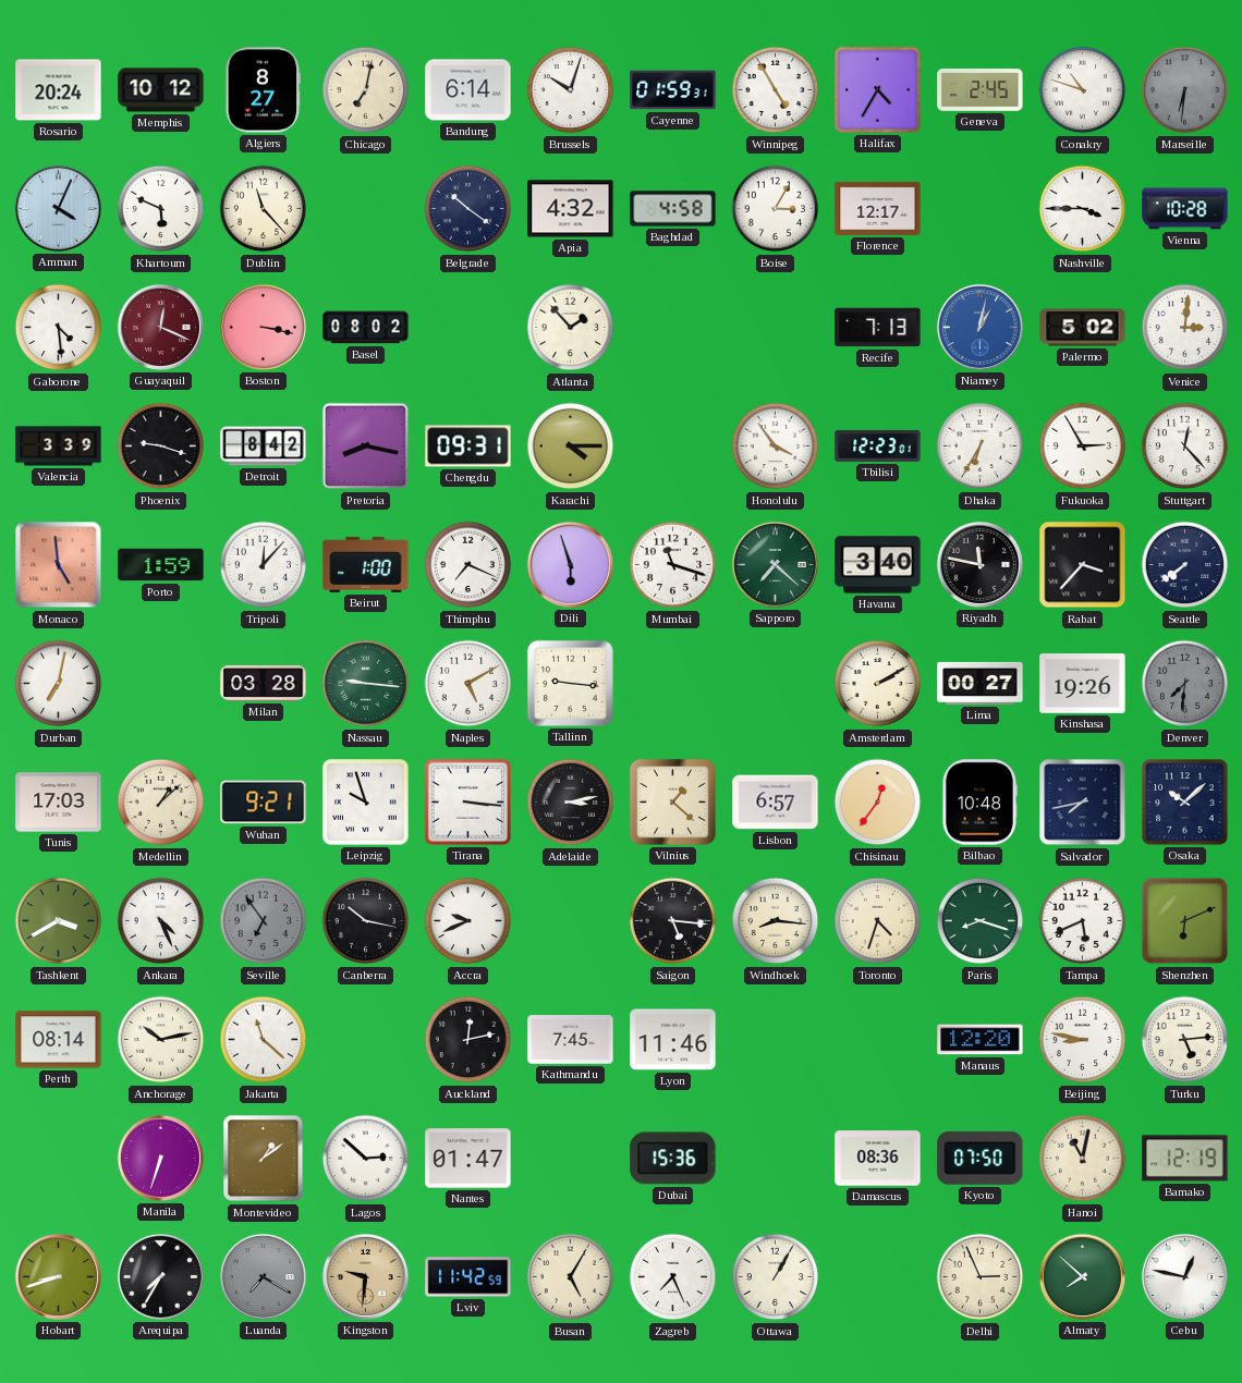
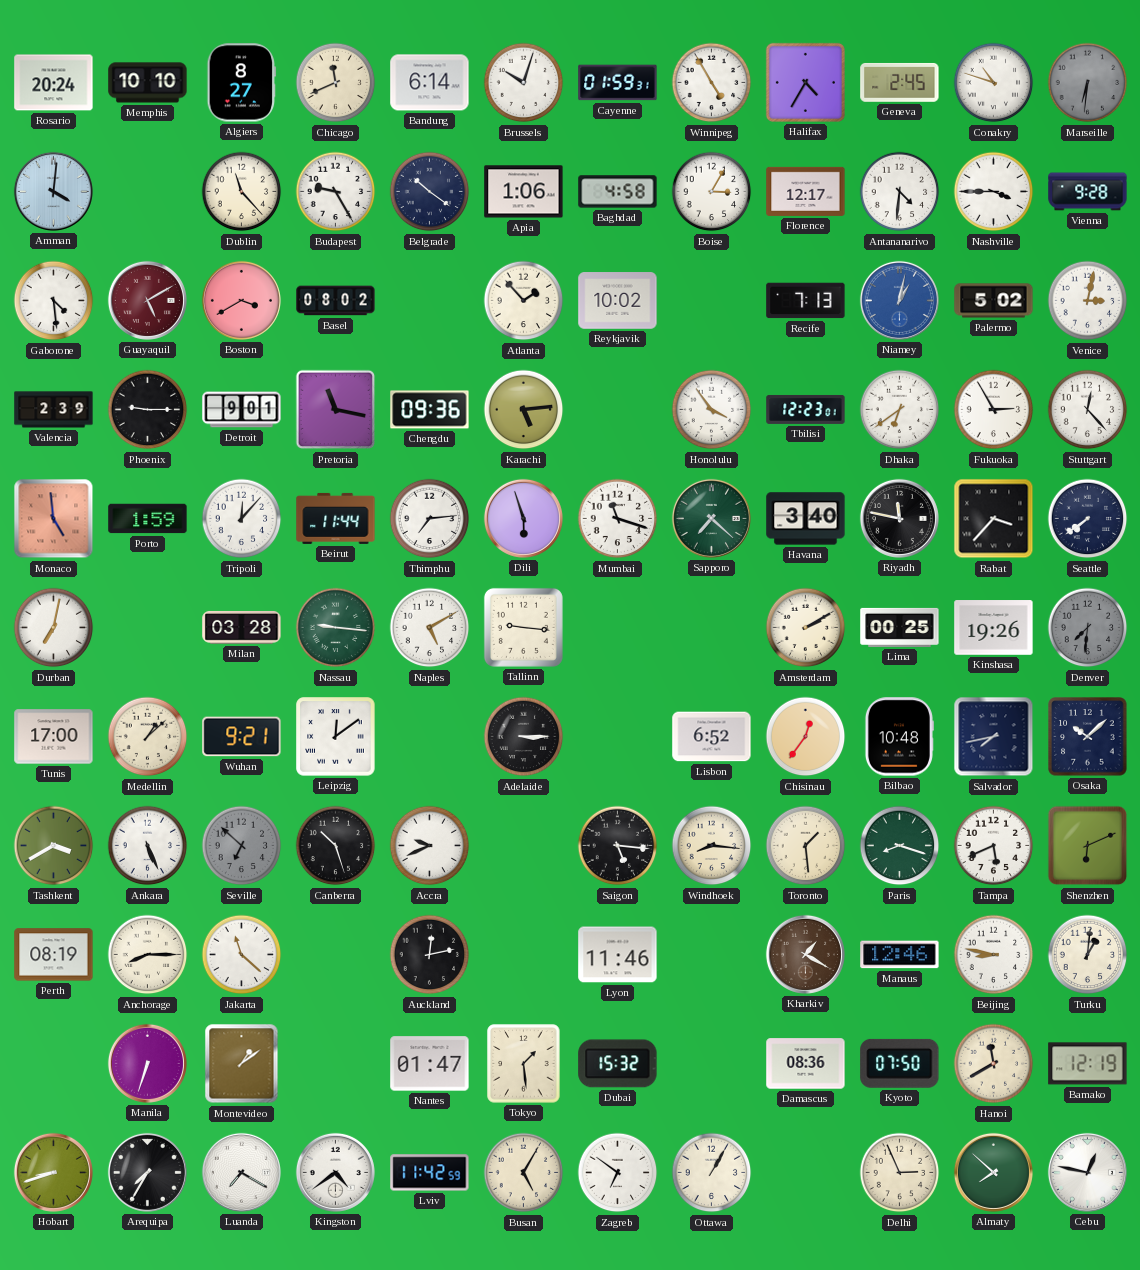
Memphis: 10:12 -> 10:10 (148, 83)
Chicago: 7:02 -> 11:41 (336, 83)
Amman: 4:04 -> 4:01 (53, 191)
Khartoum: 5:49 -> none (161, 209)
Budapest: none -> 9:25 (336, 192)
Apia: 4:32 -> 1:06 (524, 192)
Antananarivo: none -> 4:31 (900, 192)
Vienna: 10:28 -> 9:28 (1088, 192)
Guayaquil: 12:19 -> 5:10 (147, 300)
Boston: 3:17 -> 3:40 (241, 300)
Reykjavik: none -> 10:02 (618, 301)
Venice: 3:01 -> 3:02 (1088, 301)
Valencia: 3:39 -> 2:39 (54, 410)
Phoenix: 9:18 -> 9:15 (148, 410)
Detroit: 8:42 -> 9:01 (242, 410)
Pretoria: 8:17 -> 11:17 (336, 410)
Chengdu: 09:31 -> 09:36 (430, 410)
Karachi: 4:15 -> 5:14 (524, 410)
Dhaka: 6:35 -> 6:39 (900, 410)
Beirut: 1:00 -> 11:44 (336, 518)
Thimphu: 7:19 -> 7:14 (430, 519)
Lima: 00:27 -> 00:25 (900, 627)
Tunis: 17:03 -> 17:00 (54, 737)
Leipzig: 9:57 -> 12:09 (336, 737)
Tirana: 3:16 -> none (467, 801)
Adelaide: 3:13 -> 3:15 (524, 737)
Vilnius: 1:22 -> none (672, 801)
Lisbon: 6:57 -> 6:52 (712, 737)
Ankara: 4:26 -> 5:26 (148, 846)
Seville: 6:54 -> 6:52 (242, 846)
Canberra: 10:17 -> 10:27 (336, 846)
Toronto: 4:33 -> 1:29 (806, 846)
Perth: 08:14 -> 08:19 (54, 955)
Anchorage: 10:13 -> 8:15 (148, 955)
Kathmandu: 7:45 -> none (571, 1040)
Kharkiv: none -> 1:20 (805, 954)
Manaus: 12:20 -> 12:46 (900, 955)
Turku: 5:14 -> 1:01 (1088, 955)
Lagos: 2:52 -> none (366, 1159)
Tokyo: none -> 1:29 (524, 1064)
Dubai: 15:36 -> 15:32 (618, 1064)
Hanoi: 11:02 -> 11:40 (994, 1064)
Luanda dial: grey -> white (241, 1172)
Kingston: 9:31 -> 4:39 (335, 1172)
Kingston dial: champagne -> white (335, 1172)
Zagreb: 7:26 -> 6:51 (618, 1173)
